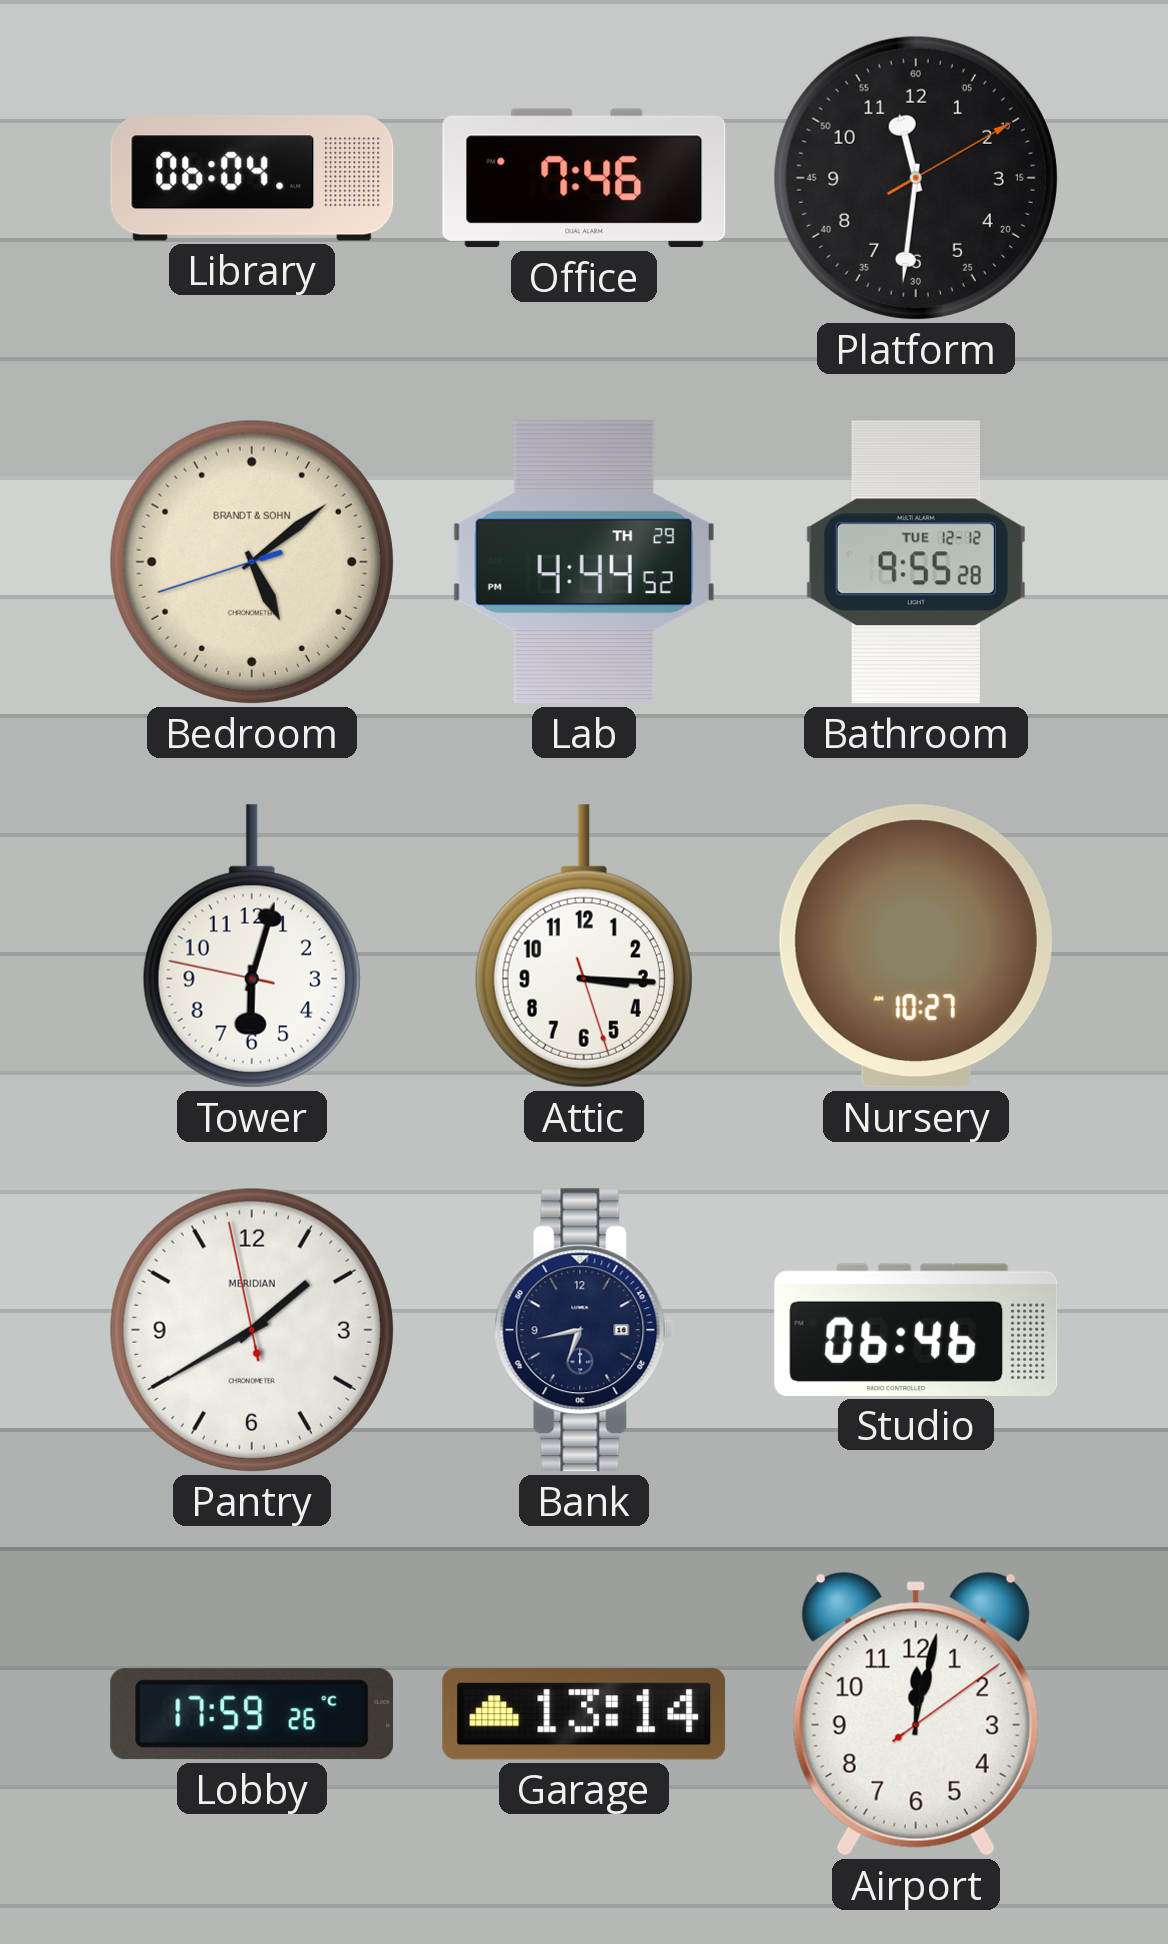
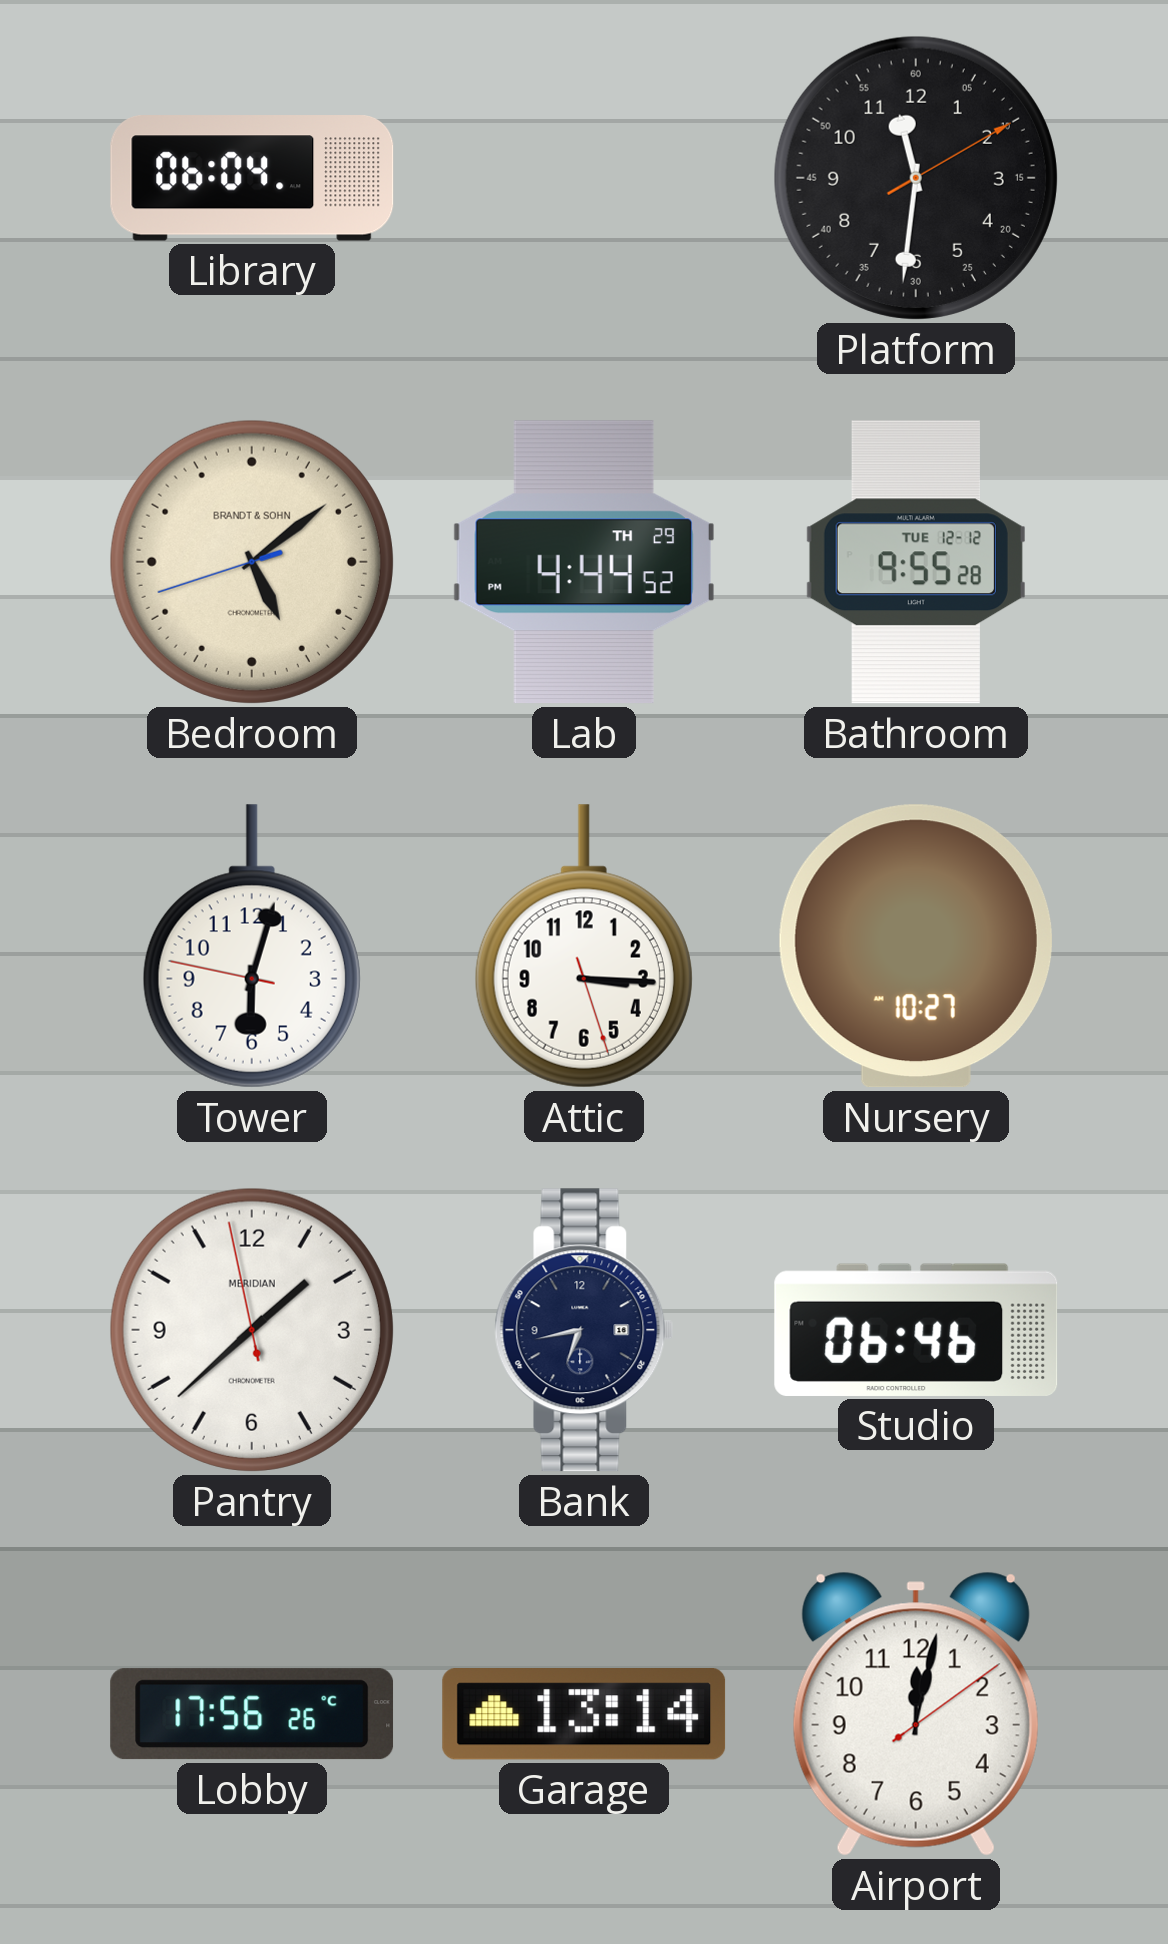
Office: 7:46 -> none (584, 178)
Pantry: 1:39 -> 1:37 (252, 1330)
Lobby: 17:59 -> 17:56 (252, 1714)
